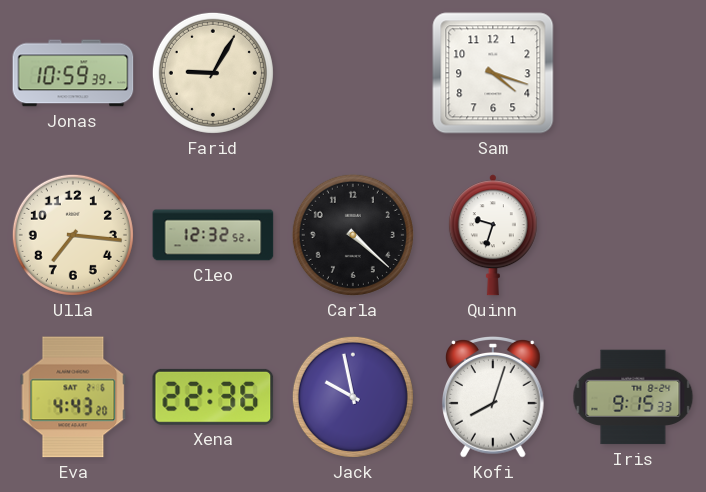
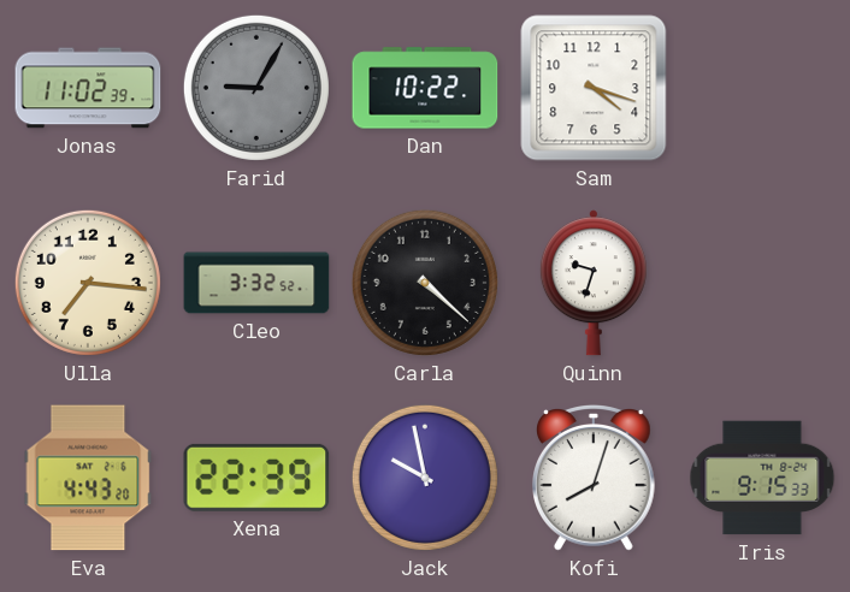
Jonas: 10:59 -> 11:02 (88, 88)
Farid dial: cream -> grey (256, 88)
Dan: none -> 10:22 (425, 88)
Cleo: 12:32 -> 3:32 (256, 283)
Xena: 22:36 -> 22:39 (256, 478)
